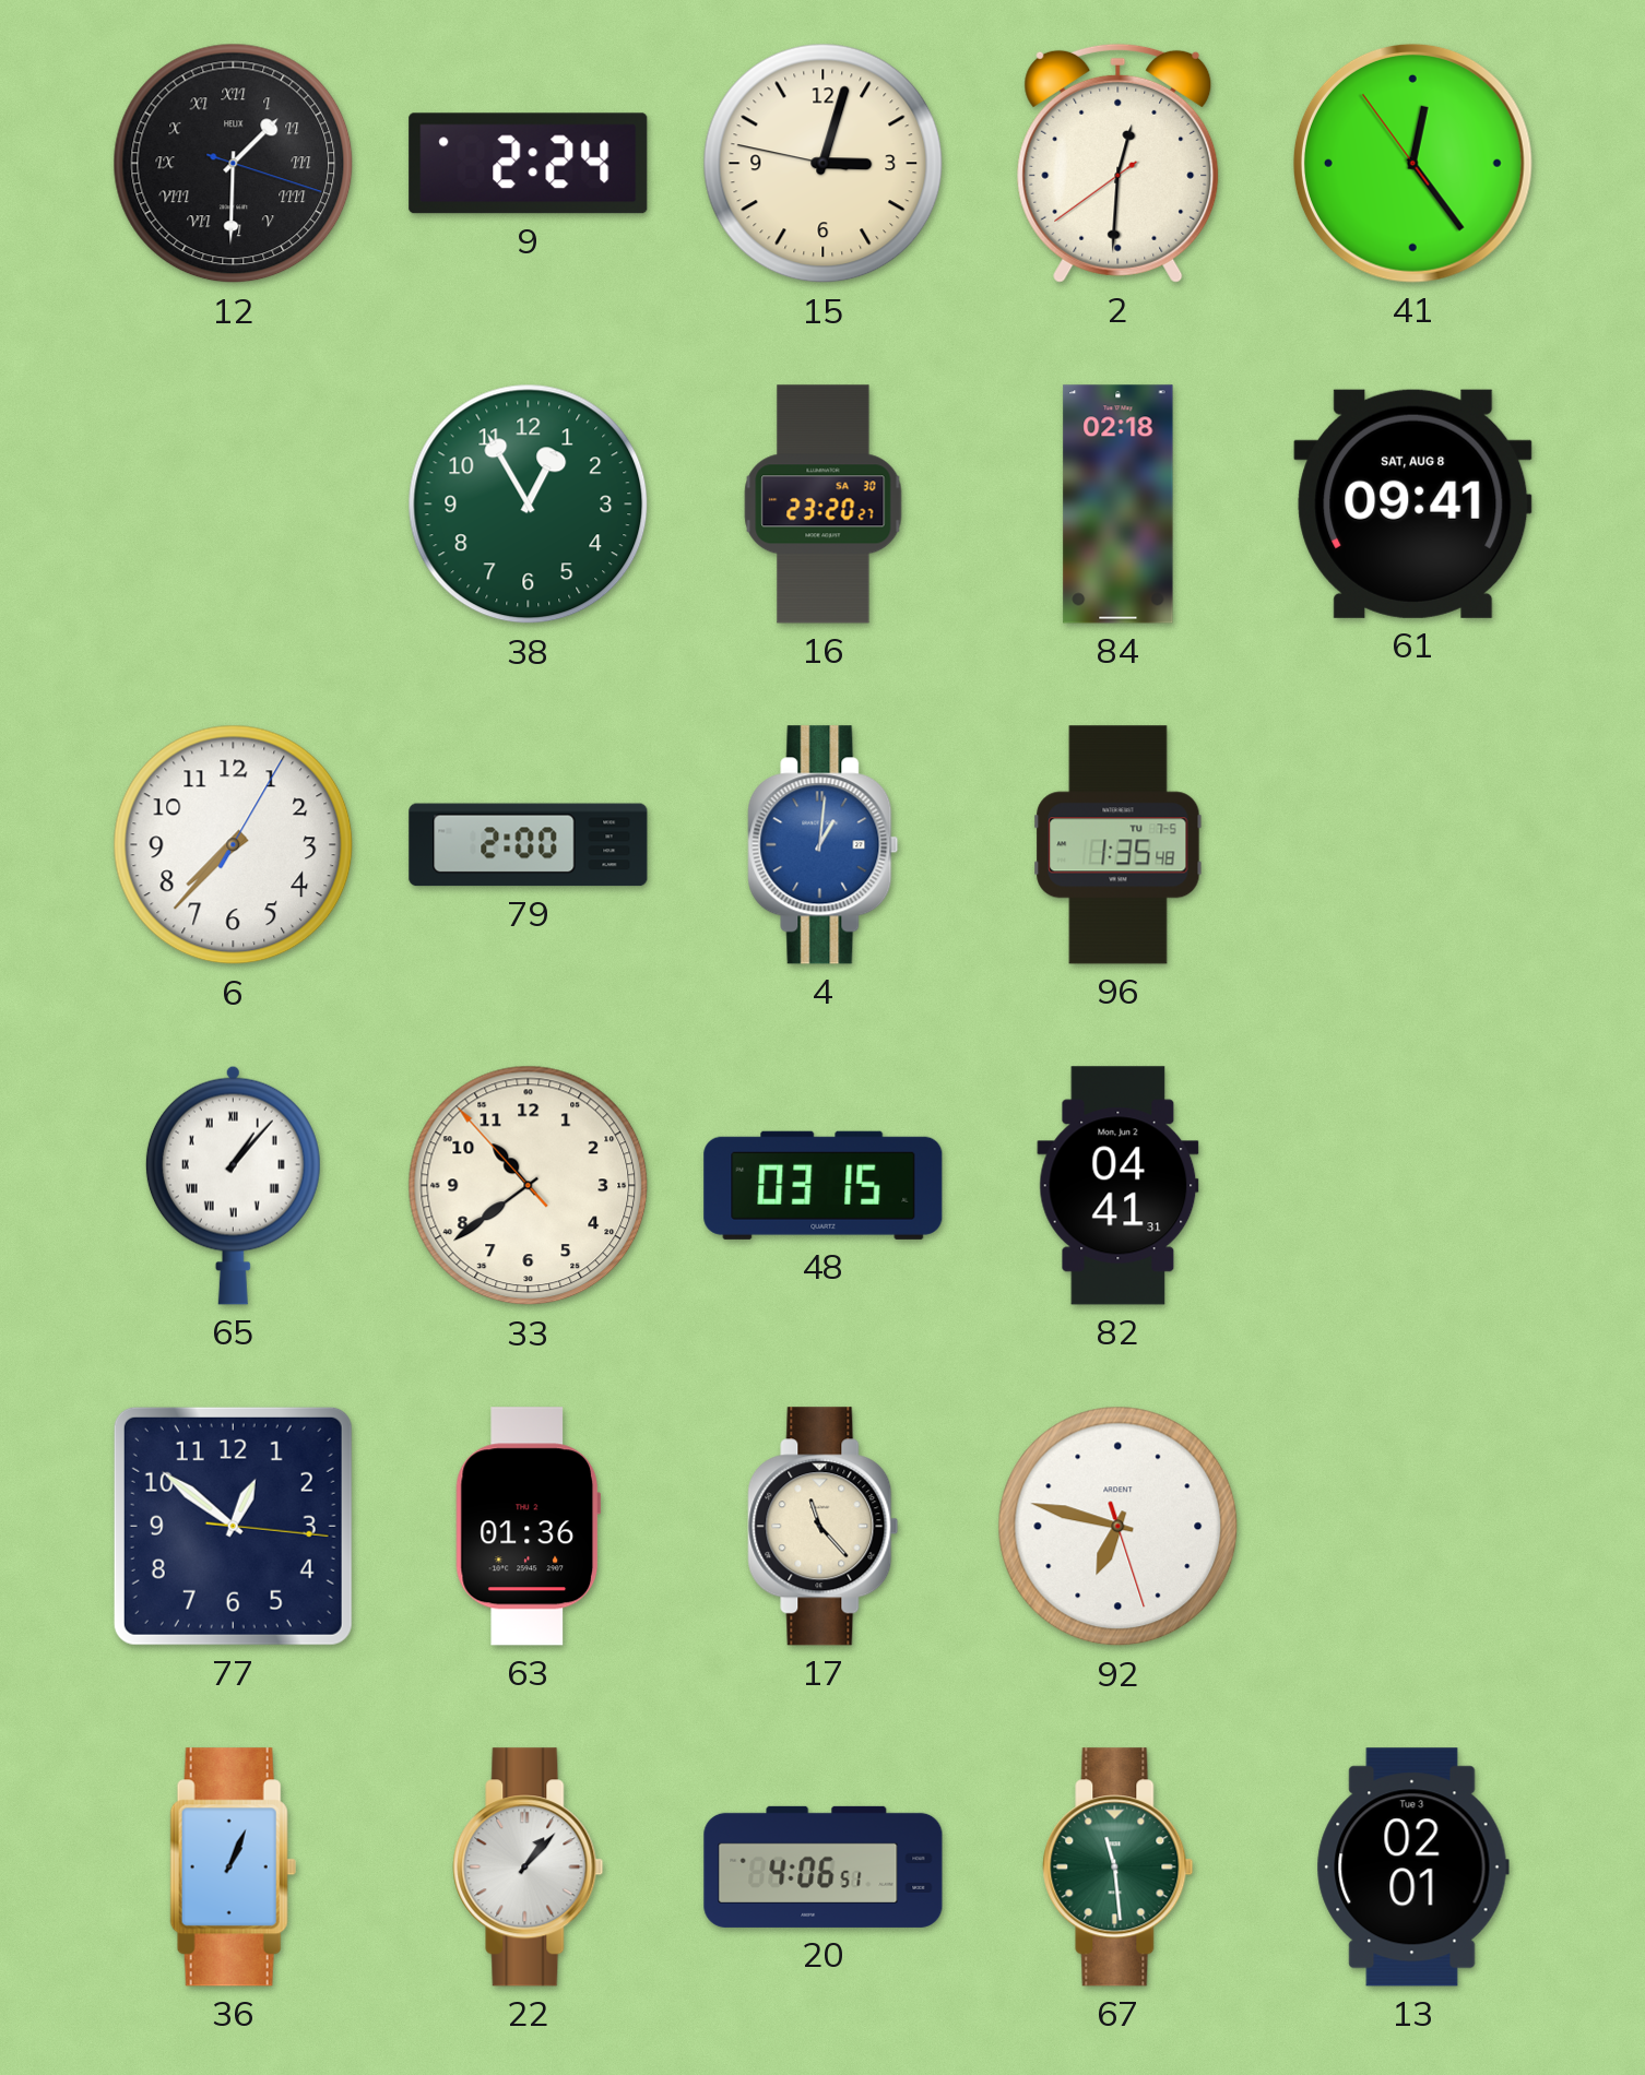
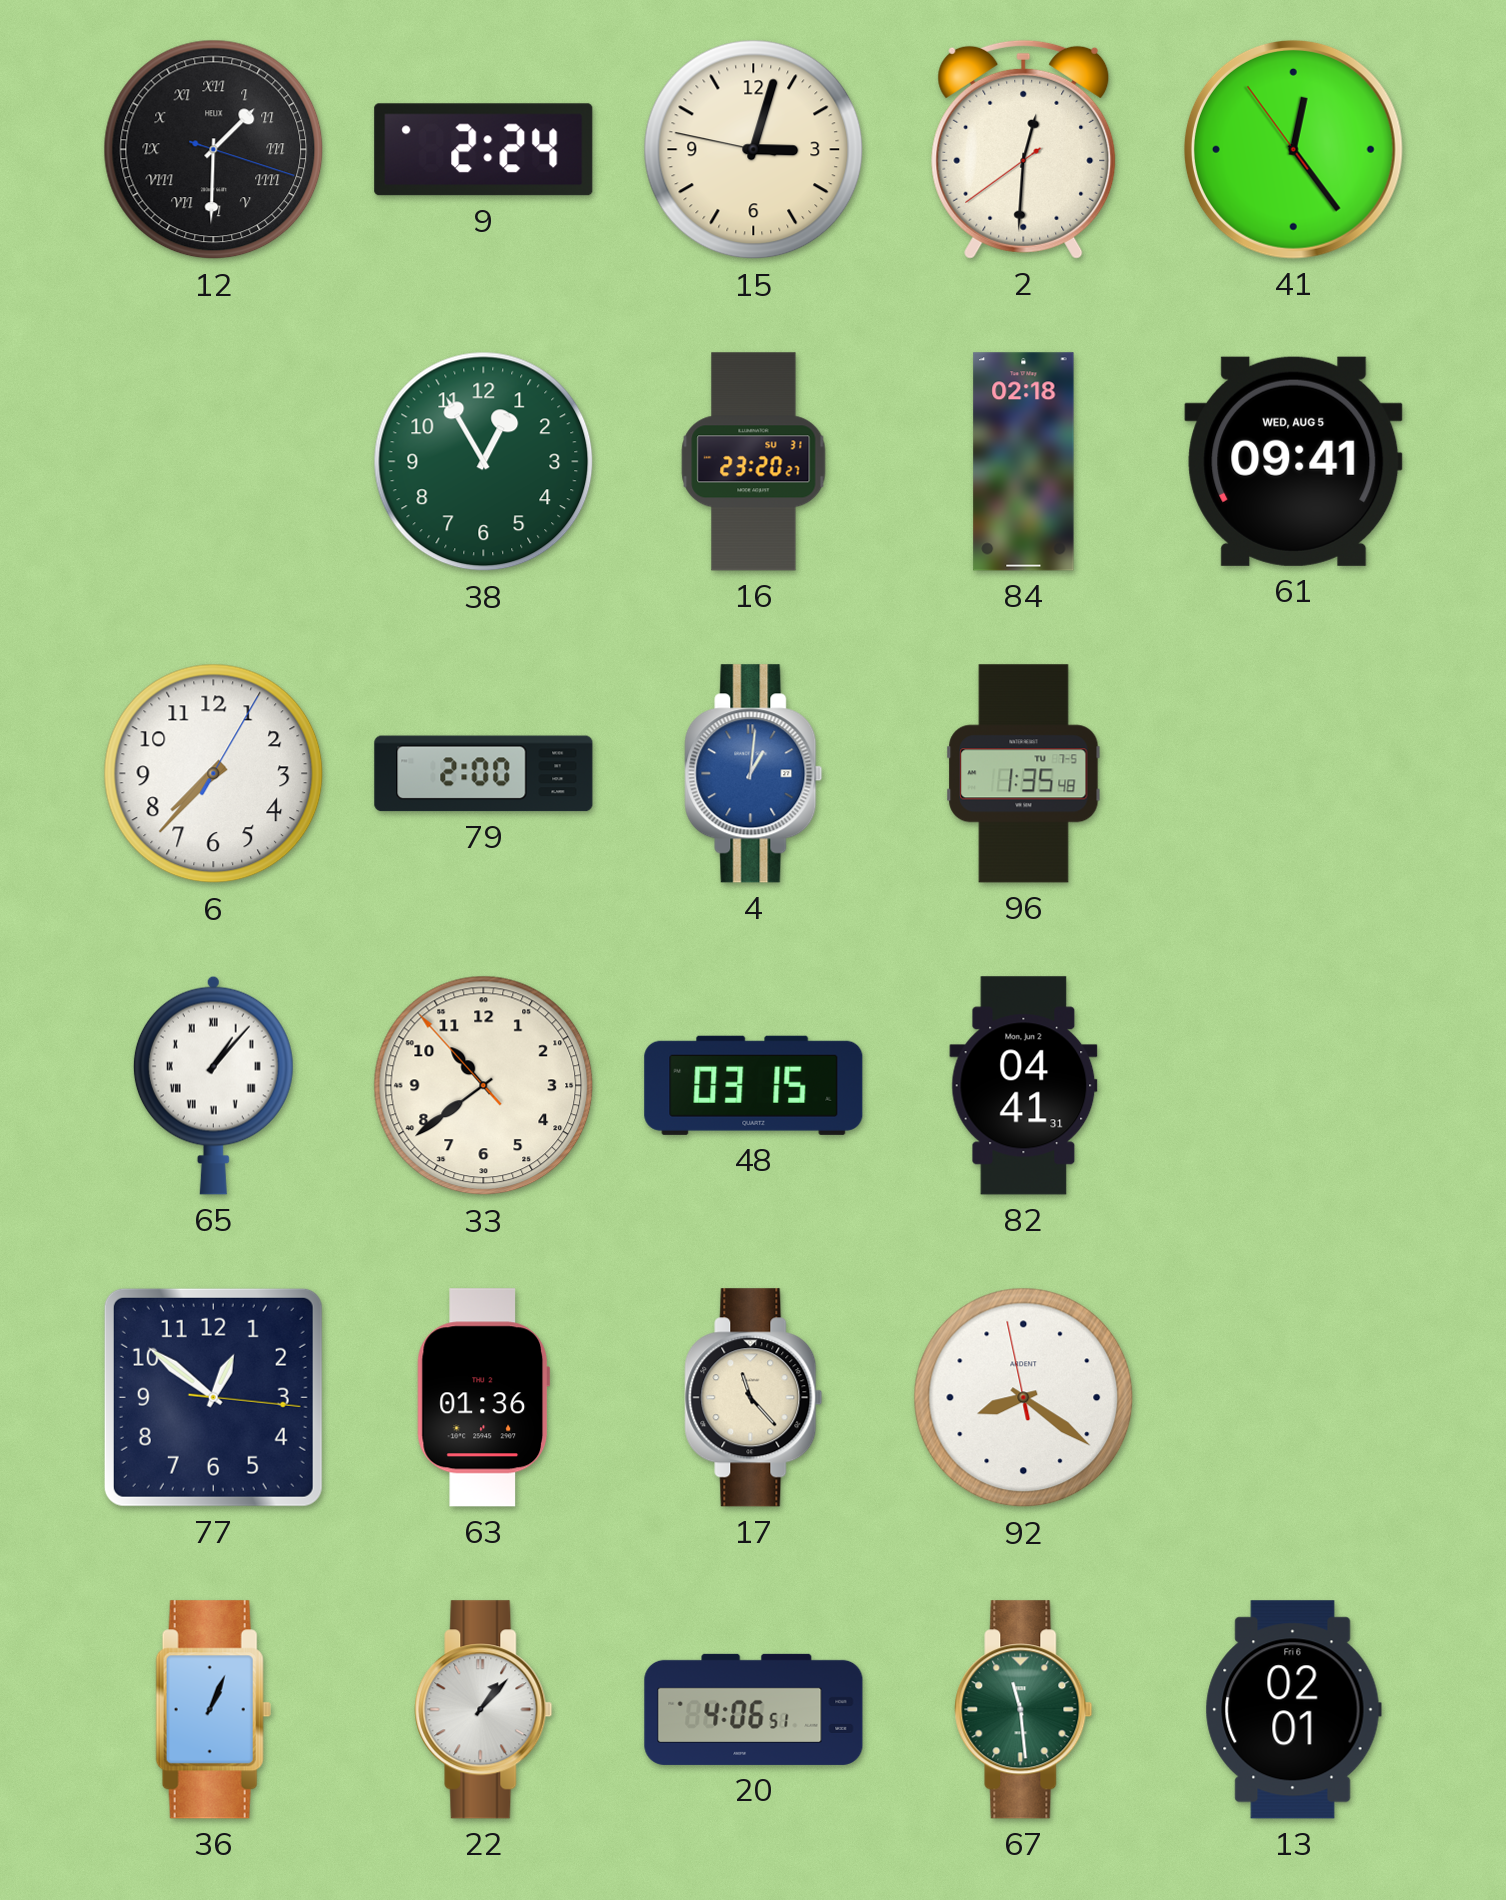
16 date: SA 30 -> SU 31 (754, 462)
61 date: SAT, AUG 8 -> WED, AUG 5 (1294, 461)
92: 6:47 -> 8:20 (1024, 1398)
13 date: Tue 3 -> Fri 6 (1293, 1710)
